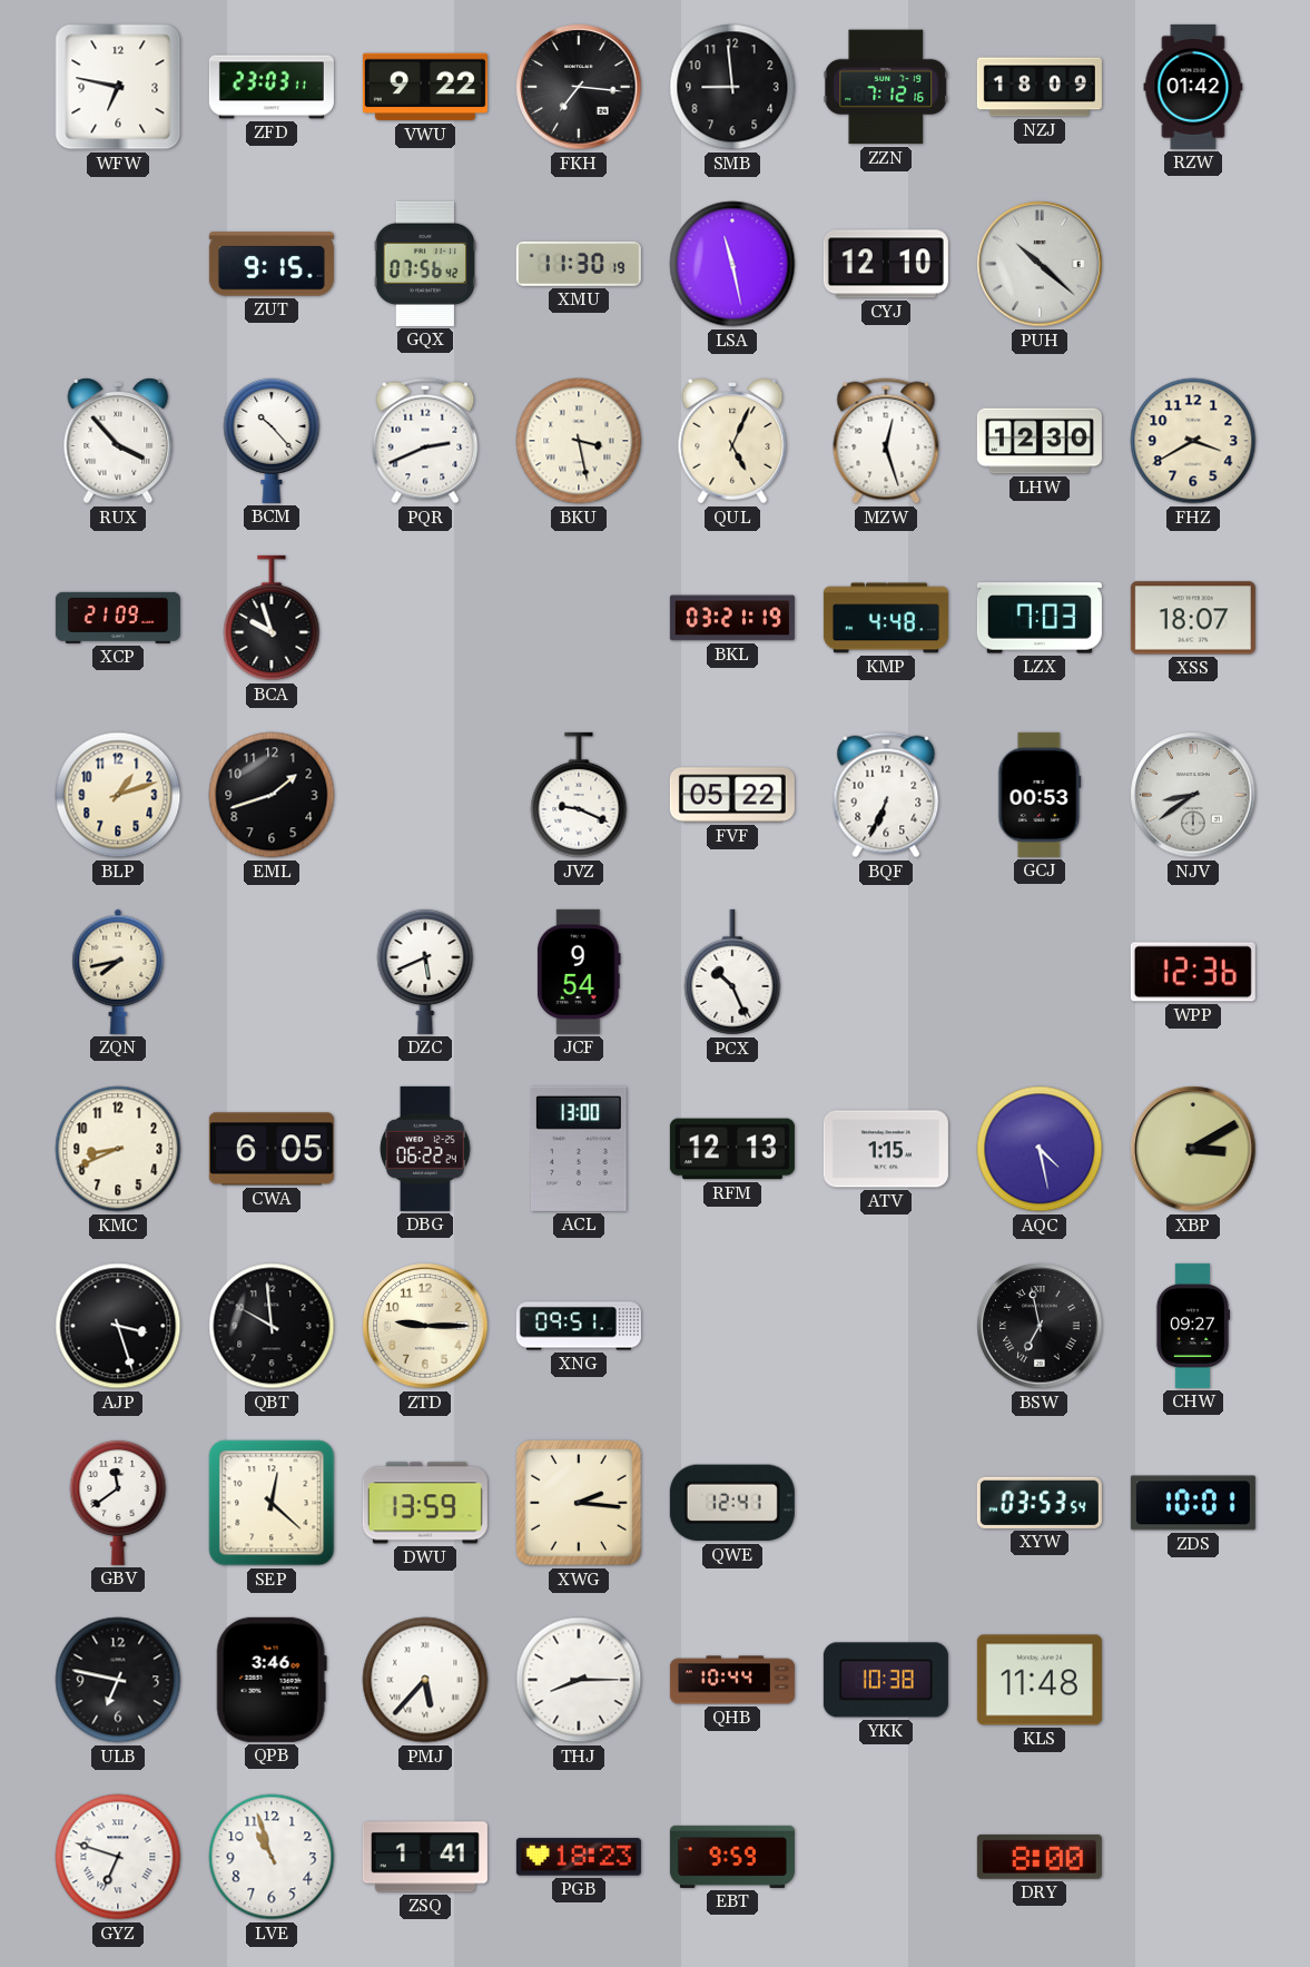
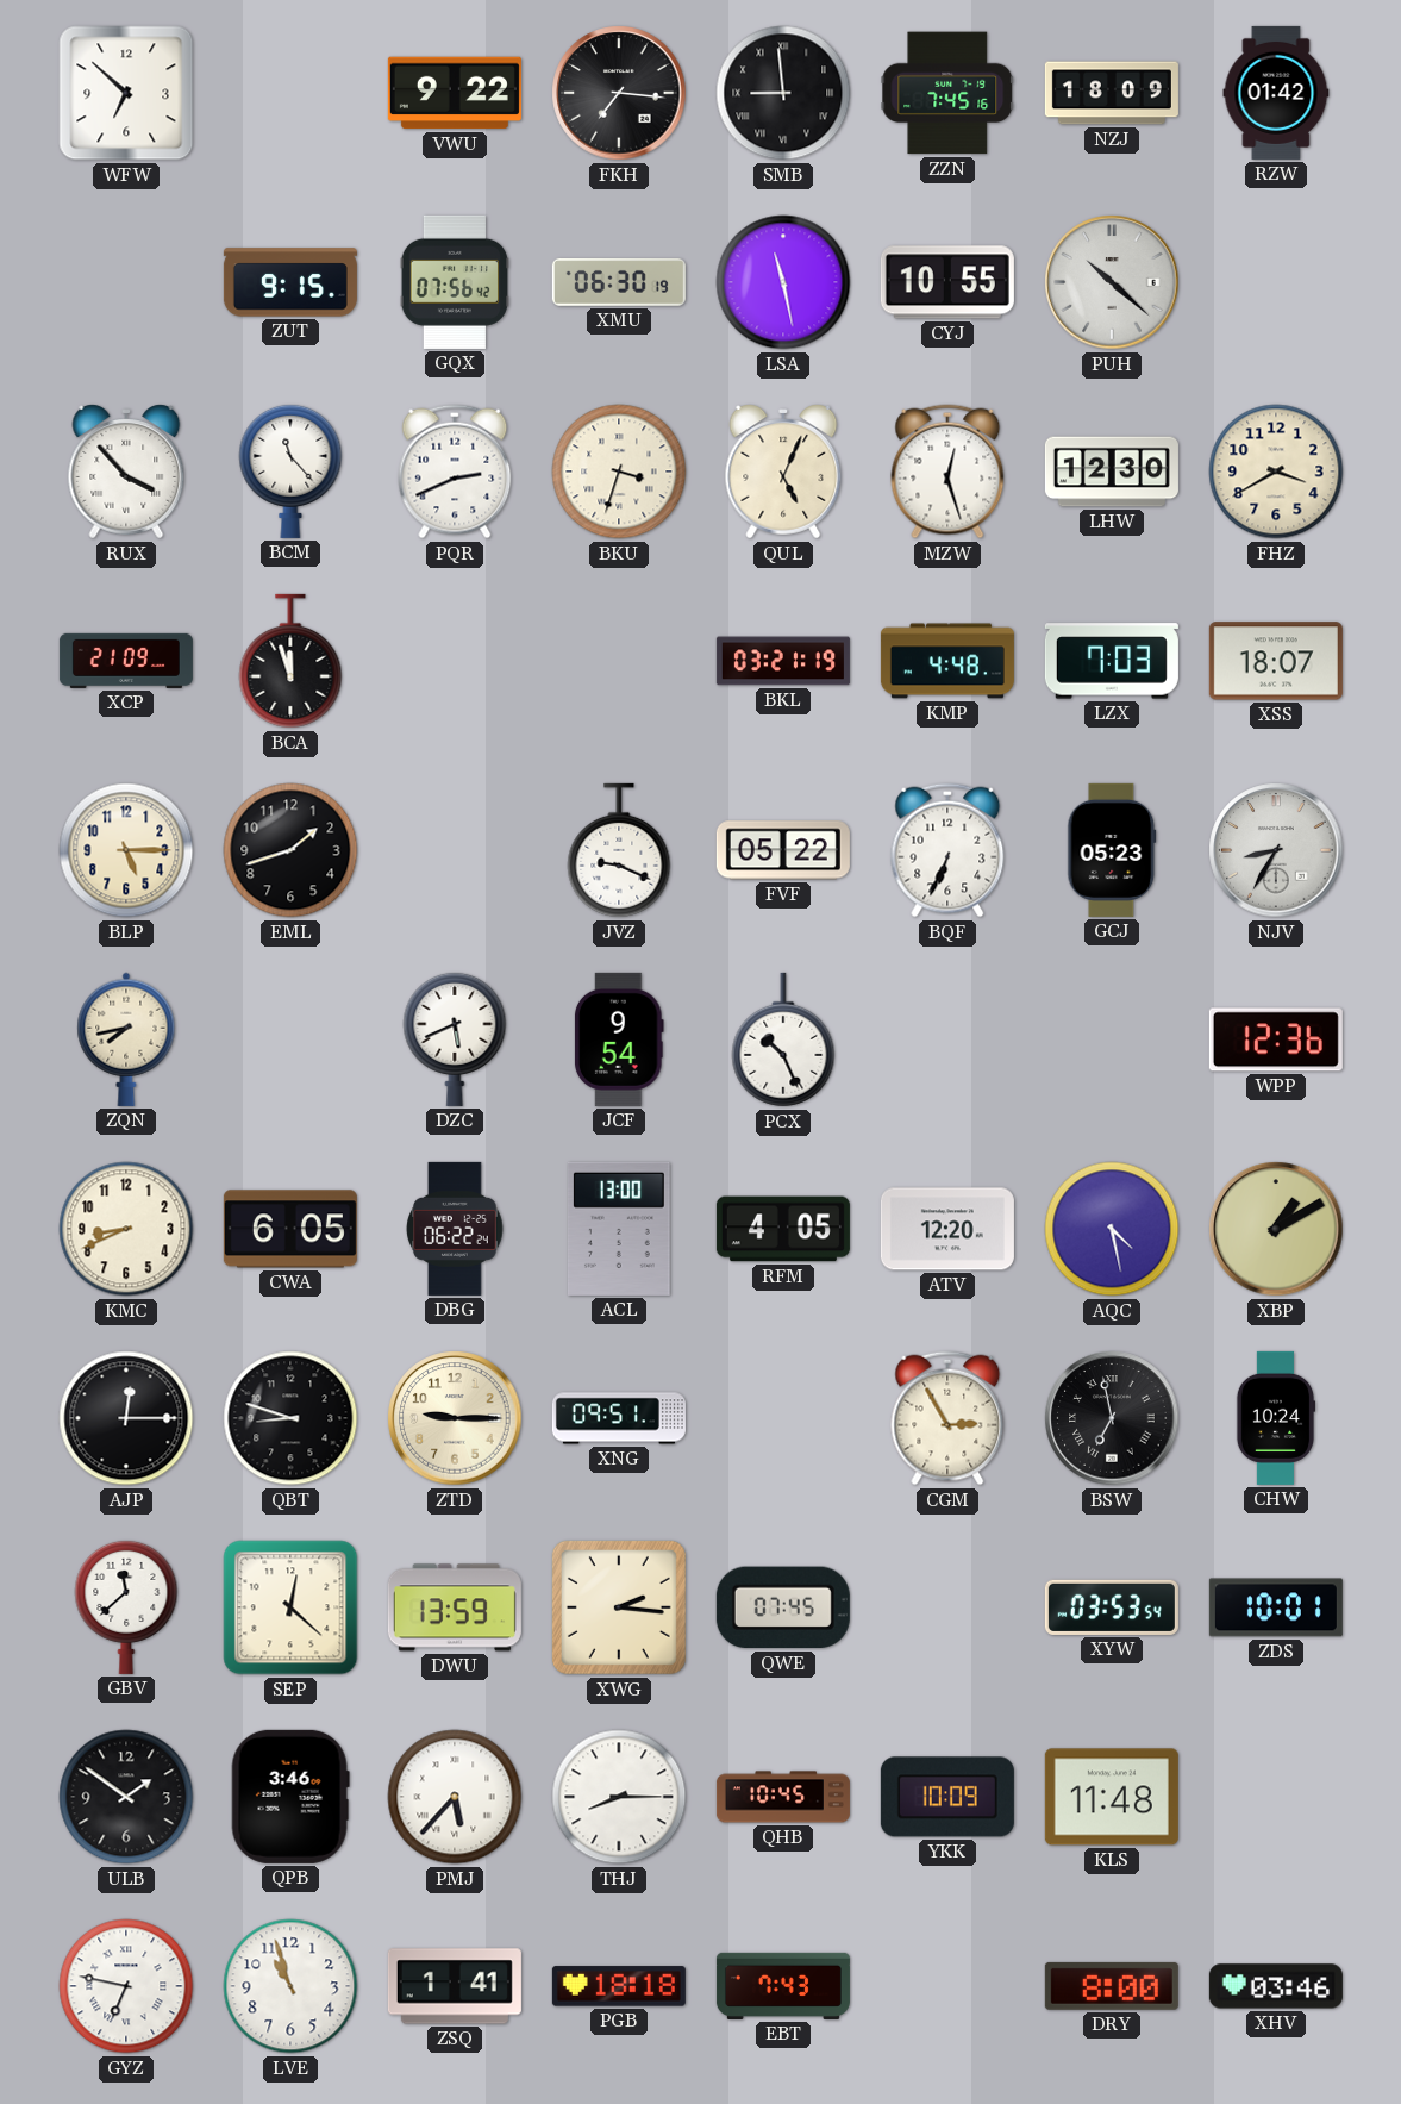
WFW: 6:47 -> 6:52 (126, 93)
ZFD: 23:03 -> none (272, 87)
SMB numerals: Arabic -> Roman (783, 93)
ZZN: 7:12 -> 7:45 (947, 93)
XMU: 11:30 -> 06:30 (619, 282)
CYJ: 12:10 -> 10:55 (947, 282)
BCM: 10:23 -> 11:23 (290, 470)
BKU: 3:28 -> 3:33 (619, 472)
BCA: 9:57 -> 11:57 (290, 661)
BLP: 1:12 -> 5:15 (126, 850)
GCJ: 00:53 -> 05:23 (1112, 850)
NJV: 8:39 -> 8:35 (1276, 850)
RFM: 12:13 -> 4:05 (783, 1229)
ATV: 1:15 -> 12:20 (947, 1229)
XBP: 3:10 -> 1:10 (1276, 1229)
AJP: 3:27 -> 12:15 (126, 1418)
QBT: 9:59 -> 8:48 (290, 1418)
CGM: none -> 2:55 (947, 1418)
CHW: 09:27 -> 10:24 (1276, 1418)
GBV: 11:39 -> 11:38 (126, 1606)
QWE: 12:41 -> 07:45 (783, 1607)
ULB: 6:47 -> 1:51 (126, 1797)
QHB: 10:44 -> 10:45 (783, 1797)
YKK: 10:38 -> 10:09 (947, 1797)
GYZ: 6:48 -> 6:47 (126, 1986)
PGB: 18:23 -> 18:18 (619, 1986)
EBT: 9:59 -> 7:43 (783, 1986)
XHV: none -> 03:46 (1276, 1986)
